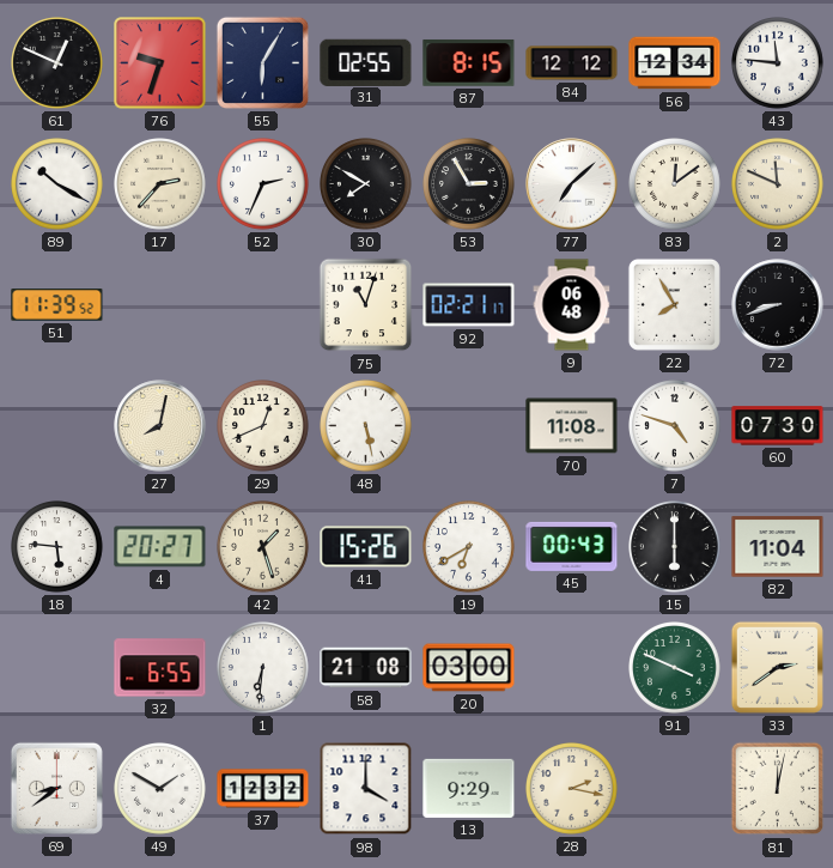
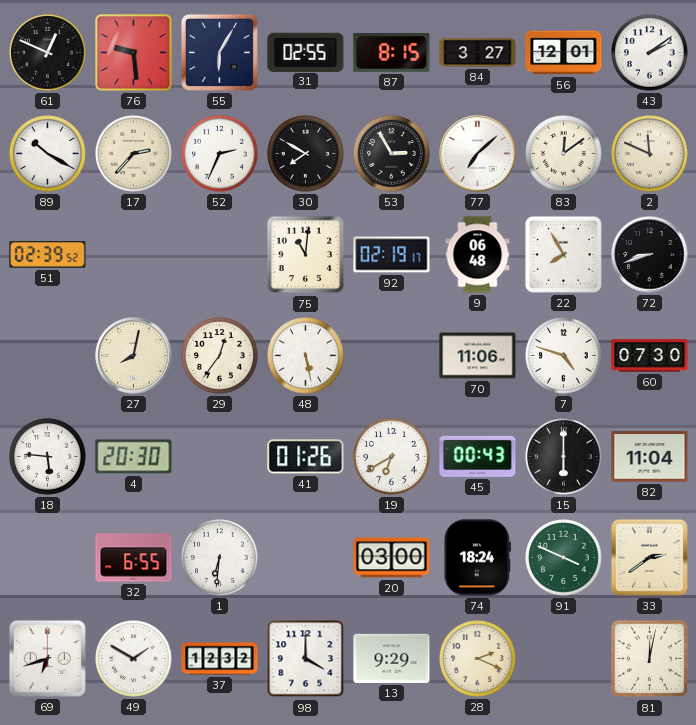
76: 9:33 -> 9:29 (134, 53)
84: 12:12 -> 3:27 (478, 53)
56: 12:34 -> 12:01 (564, 53)
43: 11:46 -> 2:09 (650, 53)
51: 11:39 -> 02:39 (48, 255)
75: 11:03 -> 11:01 (306, 255)
92: 02:21 -> 02:19 (392, 255)
29: 12:41 -> 12:36 (220, 356)
70: 11:08 -> 11:06 (478, 356)
4: 20:27 -> 20:30 (134, 457)
42: 1:27 -> none (263, 547)
41: 15:26 -> 01:26 (306, 457)
58: 21:08 -> none (366, 668)
74: none -> 18:24 (477, 558)
69: 8:39 -> 6:42 (47, 658)
28: 2:17 -> 2:19 (478, 659)
